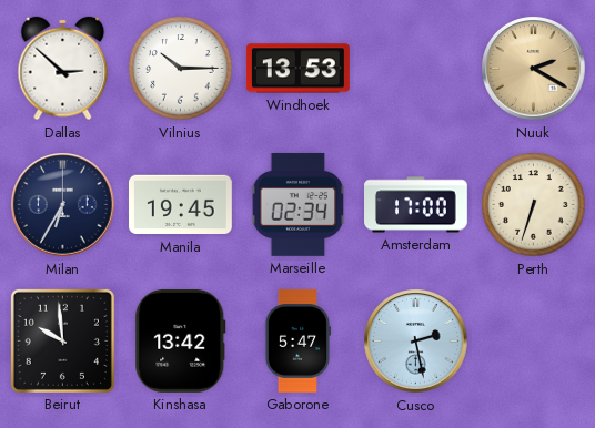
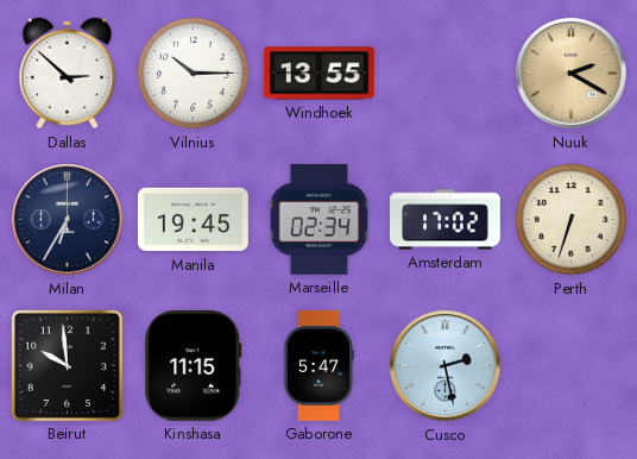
Windhoek: 13:53 -> 13:55 (318, 74)
Amsterdam: 17:00 -> 17:02 (446, 220)
Kinshasa: 13:42 -> 11:15 (194, 365)
